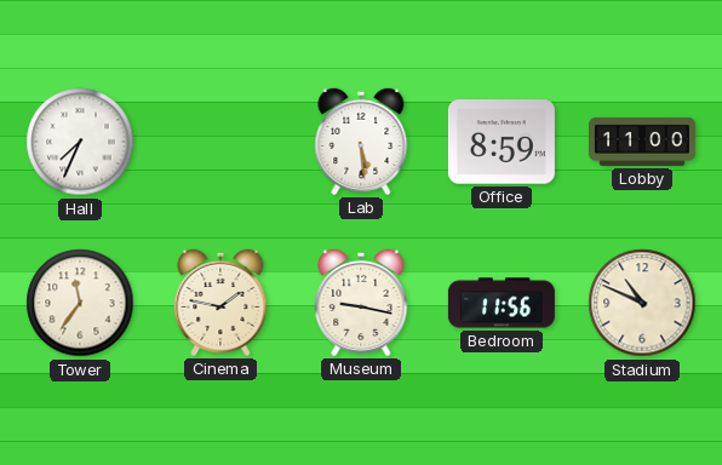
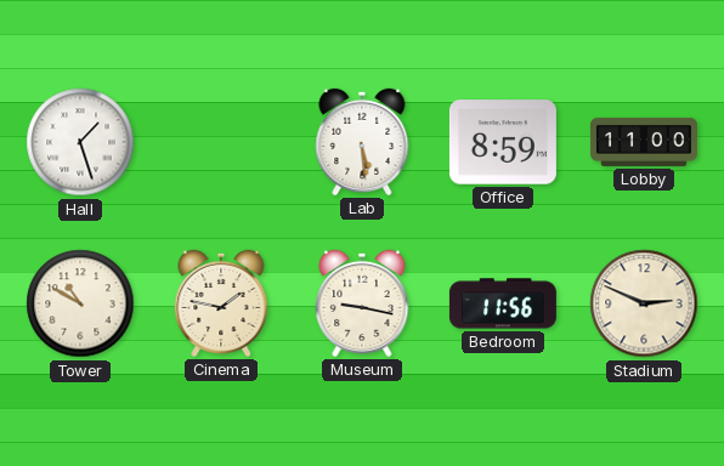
Hall: 7:34 -> 1:27 (80, 142)
Tower: 11:36 -> 10:50 (80, 303)
Stadium: 10:49 -> 2:49 (644, 303)
